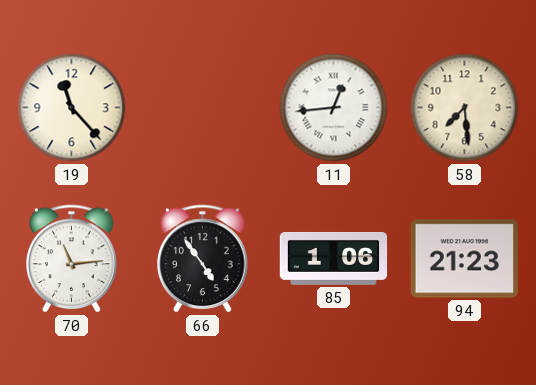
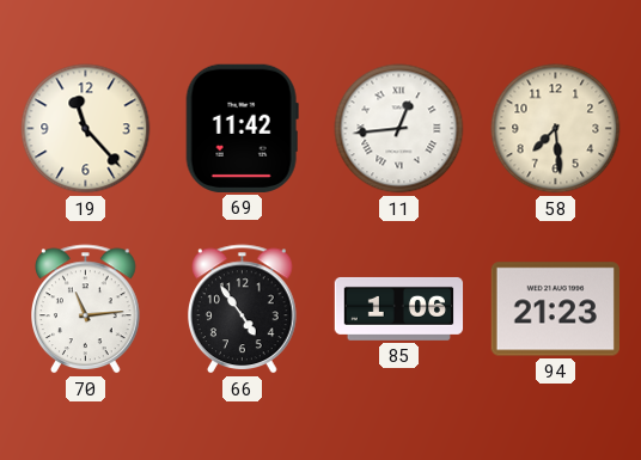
69: none -> 11:42 (242, 128)
